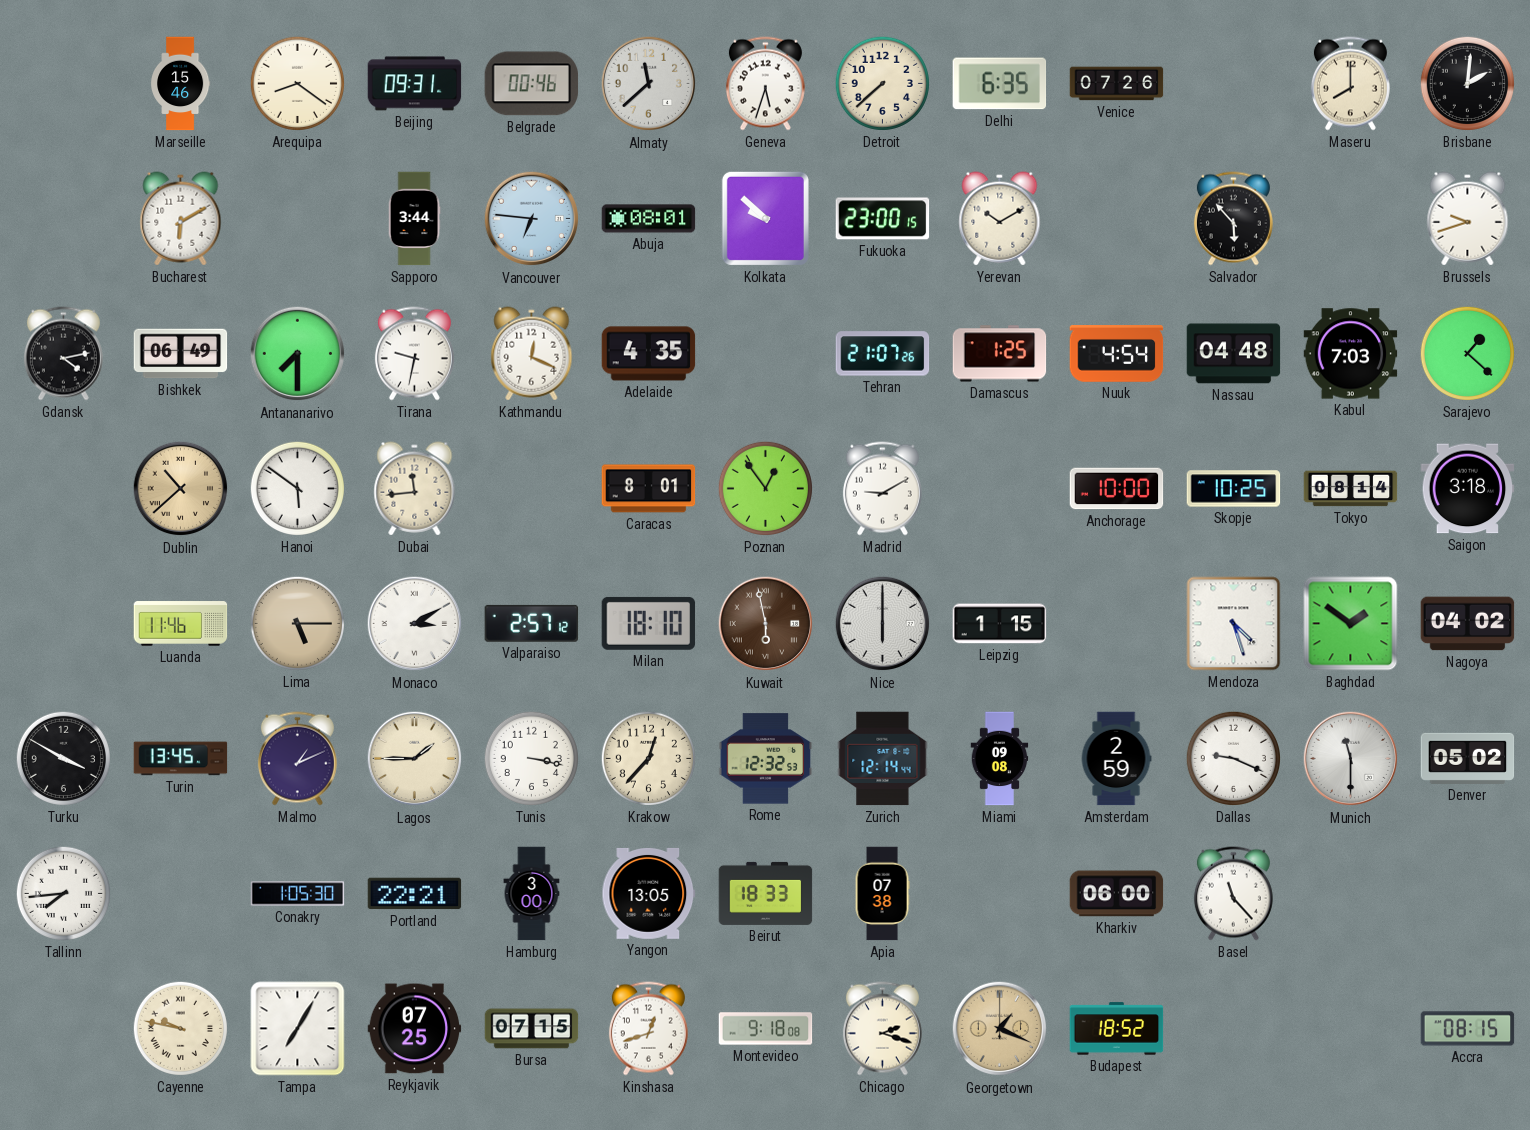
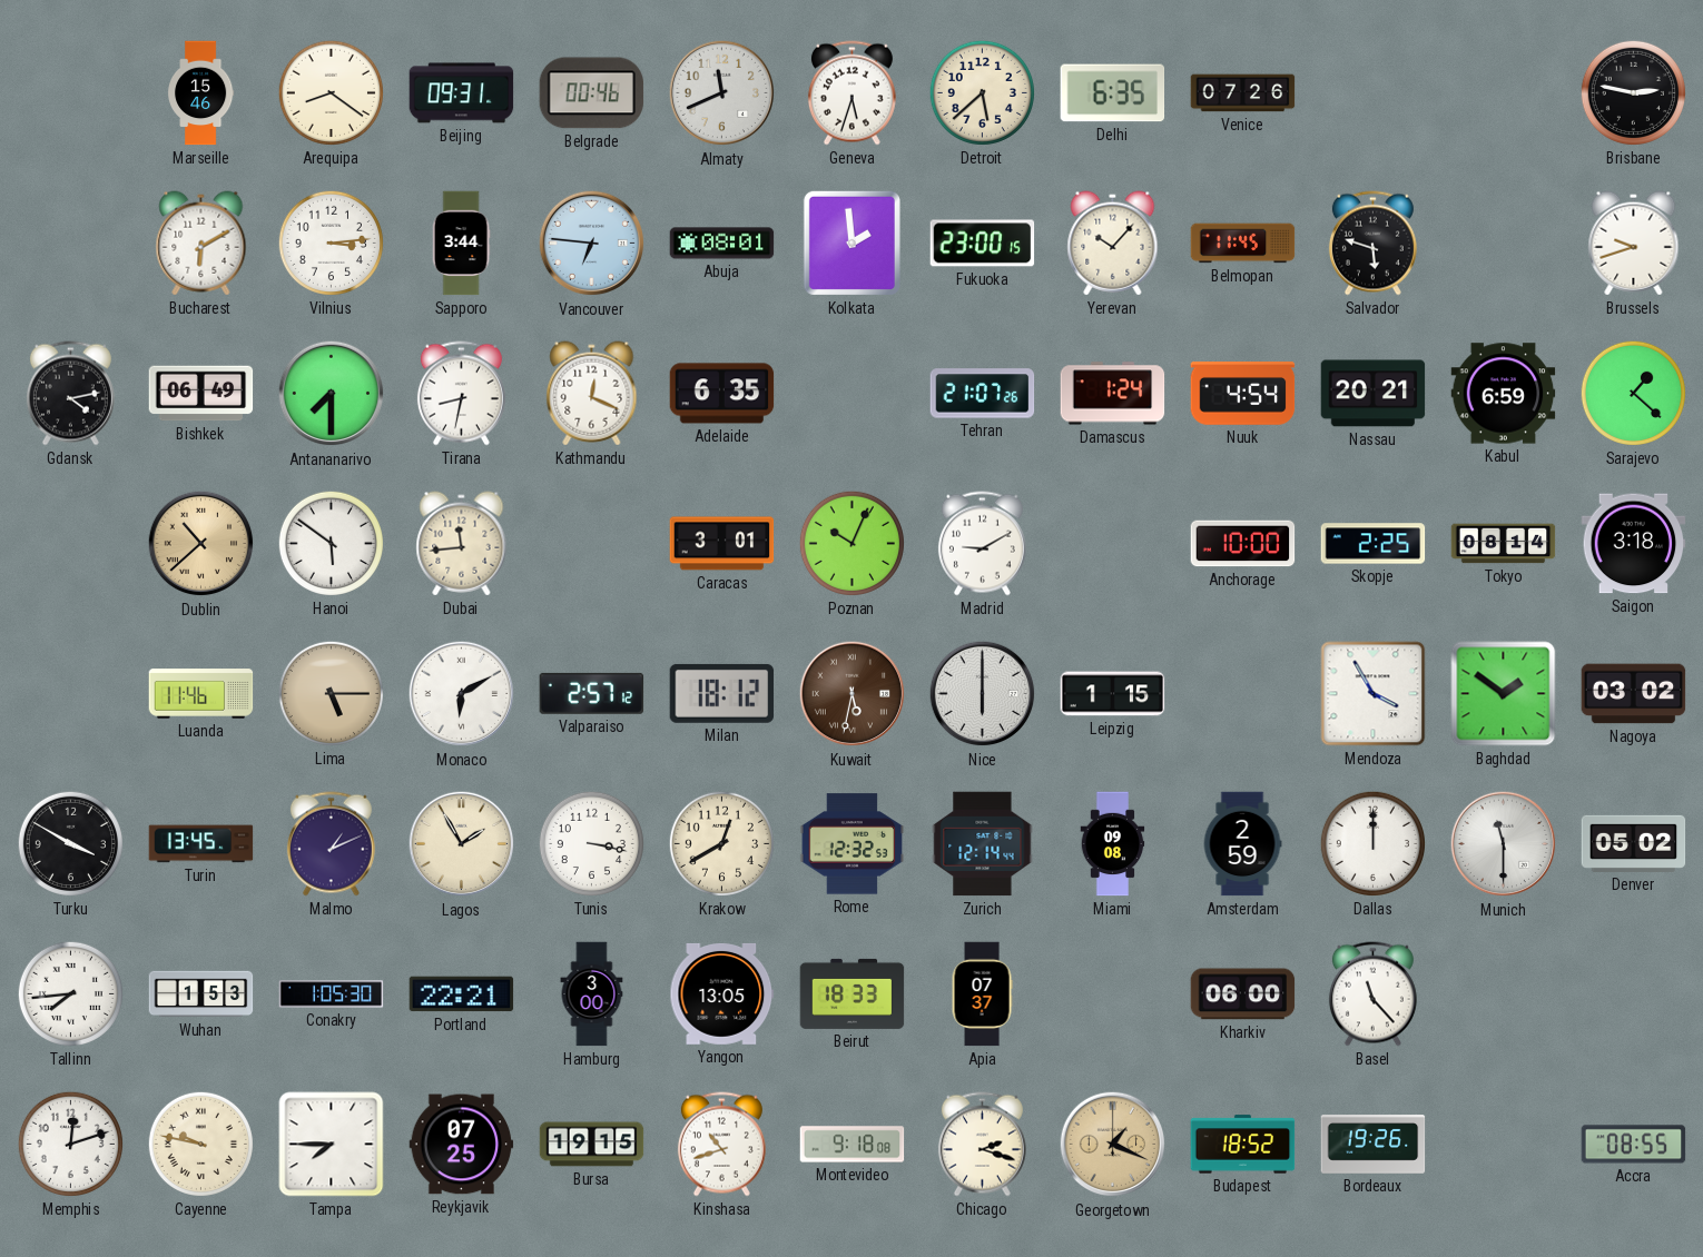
Almaty: 11:38 -> 11:41 (722, 93)
Detroit: 7:38 -> 5:38 (982, 92)
Maseru: 8:00 -> none (1350, 84)
Brisbane: 2:01 -> 2:47 (1633, 92)
Vilnius: none -> 3:14 (331, 243)
Kolkata: 9:52 -> 1:59 (851, 243)
Yerevan: 10:10 -> 10:07 (1113, 244)
Belmopan: none -> 11:45 (1243, 244)
Salvador: 5:53 -> 5:48 (1372, 244)
Tirana: 9:32 -> 8:32 (461, 394)
Adelaide: 4:35 -> 6:35 (722, 394)
Damascus: 1:25 -> 1:24 (1113, 394)
Nassau: 04:48 -> 20:21 (1374, 394)
Kabul: 7:03 -> 6:59 (1504, 394)
Caracas: 8:01 -> 3:01 (722, 544)
Poznan: 12:54 -> 10:04 (851, 543)
Skopje: 10:25 -> 2:25 (1374, 544)
Monaco: 3:10 -> 6:10 (462, 694)
Milan: 18:10 -> 18:12 (722, 693)
Kuwait: 5:58 -> 5:32 (853, 694)
Mendoza: 4:27 -> 3:55 (1374, 694)
Nagoya: 04:02 -> 03:02 (1634, 694)
Lagos: 1:45 -> 1:55 (462, 844)
Krakow: 12:37 -> 12:40 (721, 843)
Dallas: 9:19 -> 12:00 (1372, 843)
Wuhan: none -> 1:53 (201, 994)
Apia: 07:38 -> 07:37 (982, 994)
Memphis: none -> 12:12 (70, 1144)
Tampa: 7:05 -> 7:45 (332, 1145)
Bursa: 07:15 -> 19:15 (592, 1145)
Kinshasa: 12:42 -> 10:42 (721, 1145)
Bordeaux: none -> 19:26 (1374, 1145)
Accra: 08:15 -> 08:55 (1634, 1145)
